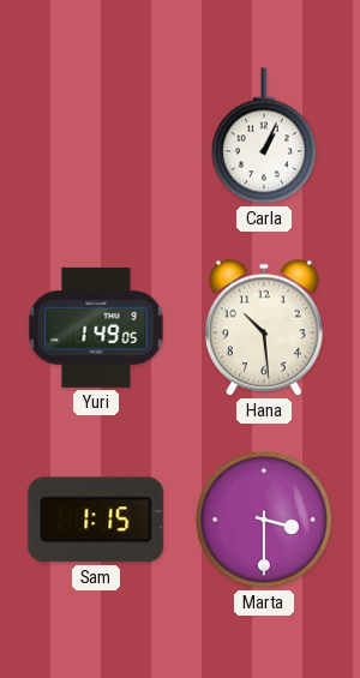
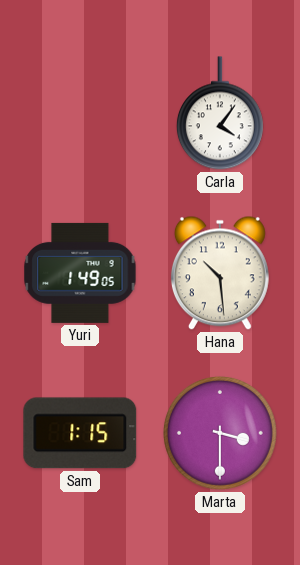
Carla: 1:04 -> 4:06 (220, 113)
